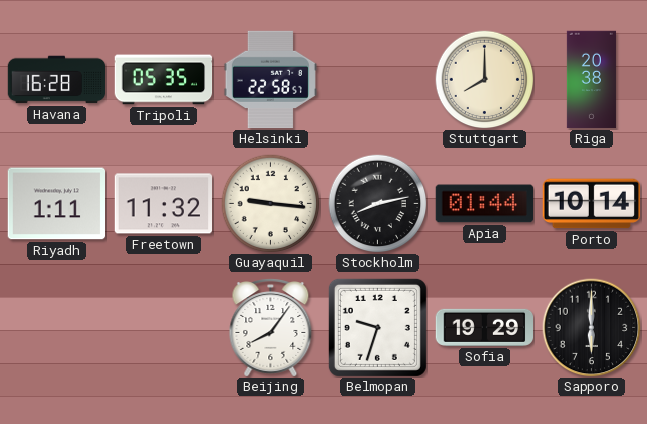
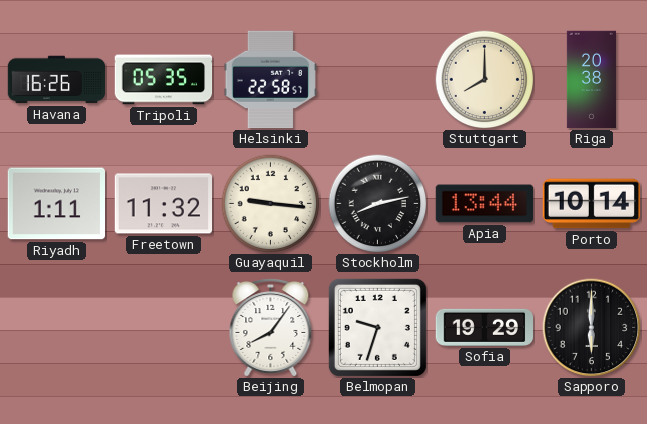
Havana: 16:28 -> 16:26 (57, 80)
Apia: 01:44 -> 13:44 (484, 204)
